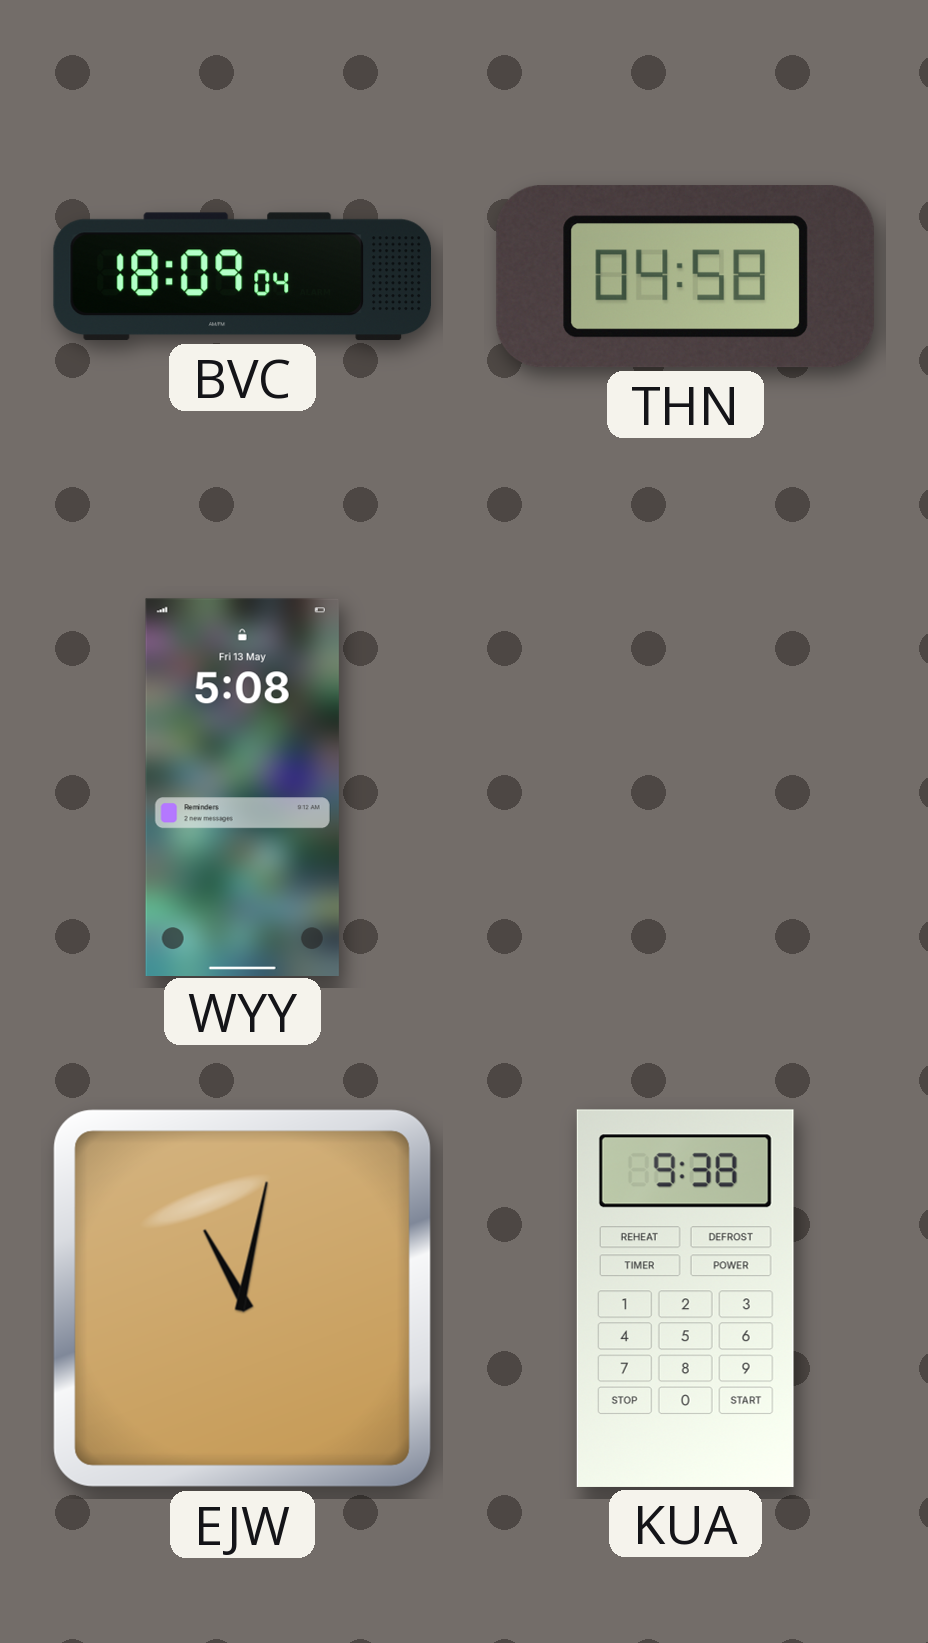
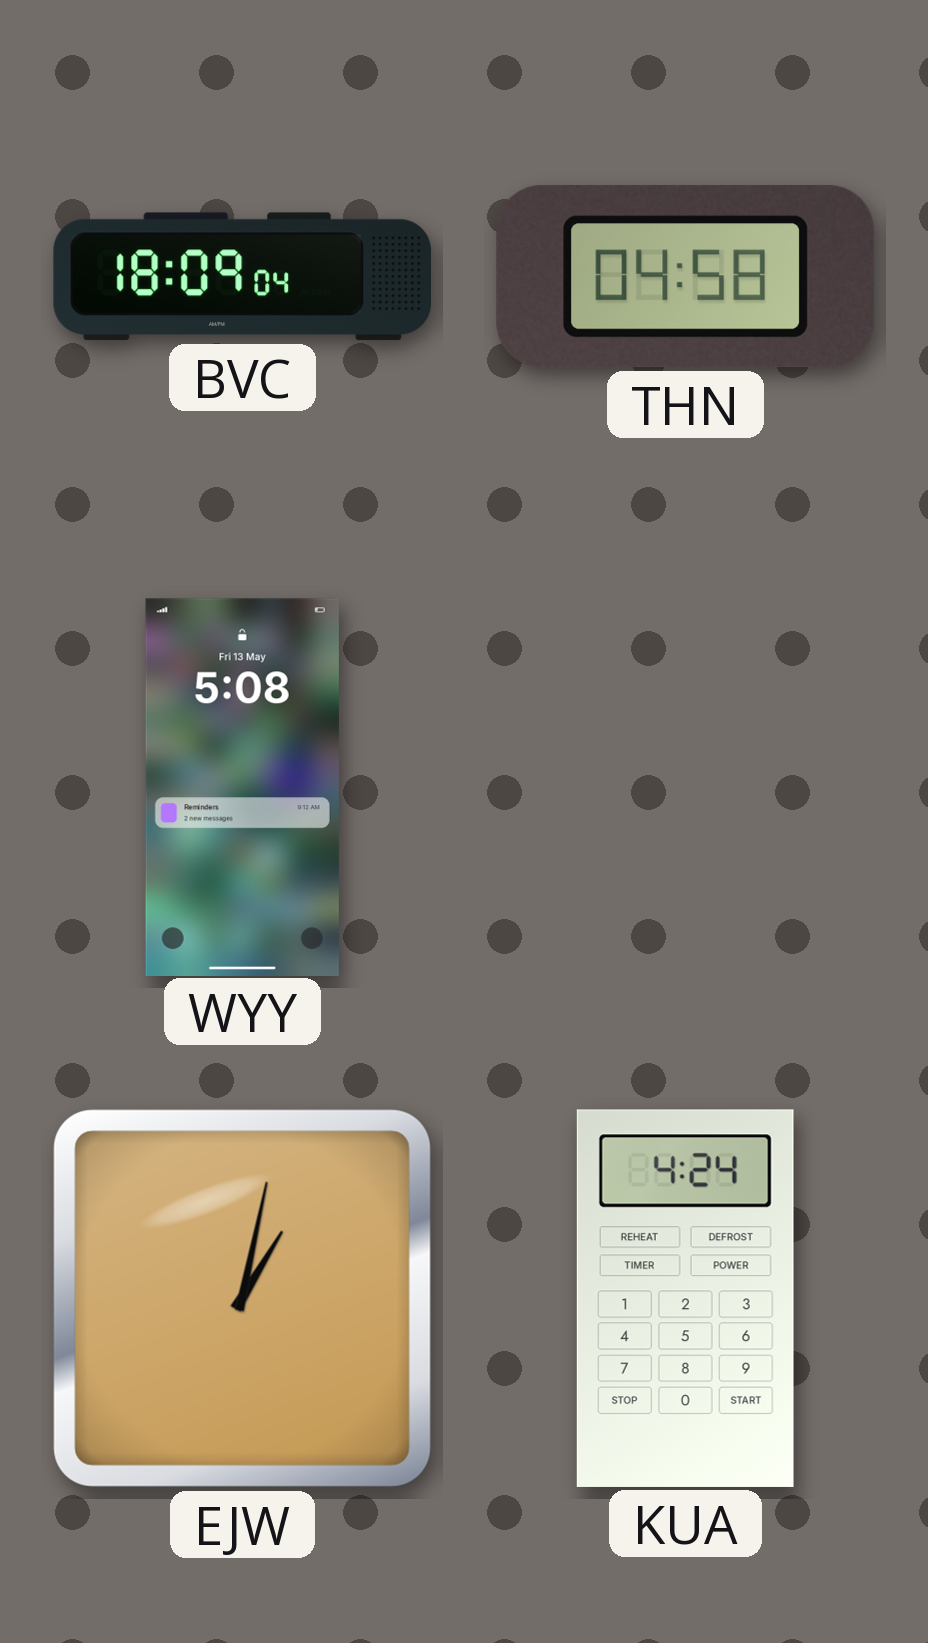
EJW: 11:02 -> 1:02 (242, 1298)
KUA: 9:38 -> 4:24 (685, 1298)
